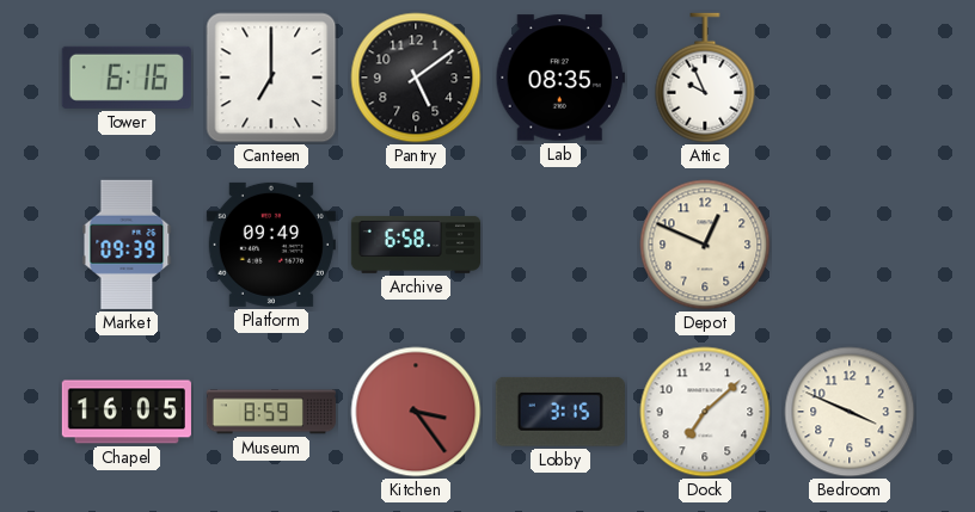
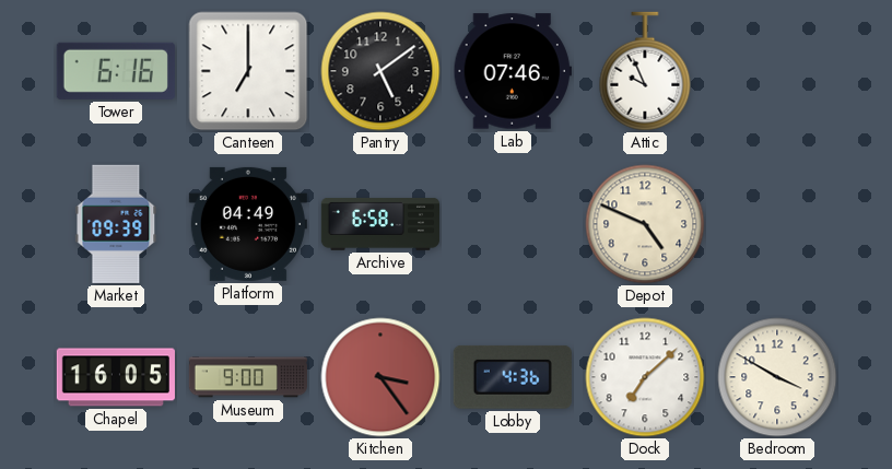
Lab: 08:35 -> 07:46 (513, 71)
Platform: 09:49 -> 04:49 (248, 224)
Depot: 12:49 -> 4:49 (645, 224)
Museum: 8:59 -> 9:00 (248, 377)
Lobby: 3:15 -> 4:36 (513, 377)
Bedroom: 3:49 -> 3:50 (777, 377)
